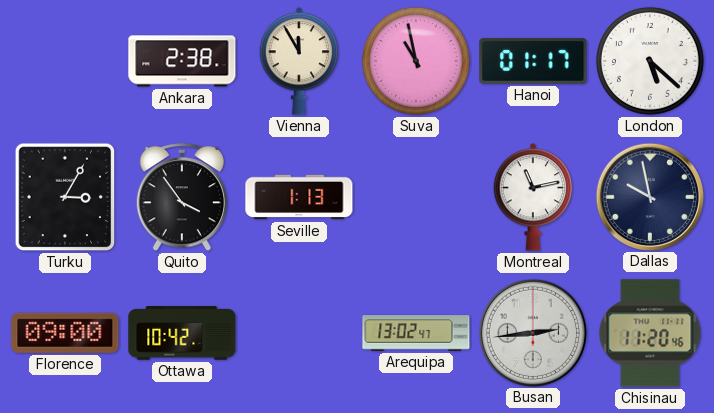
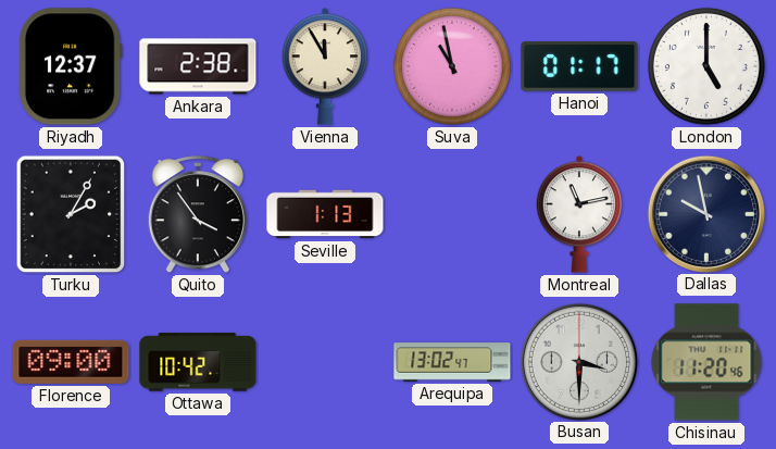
Riyadh: none -> 12:37 (71, 66)
London: 5:22 -> 5:00 (706, 66)
Turku: 3:05 -> 2:05 (71, 214)
Busan: 2:44 -> 3:30 (578, 361)
